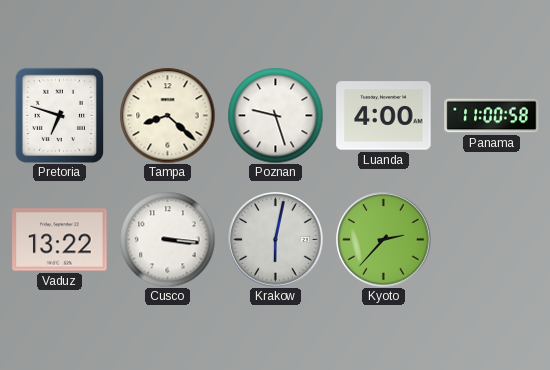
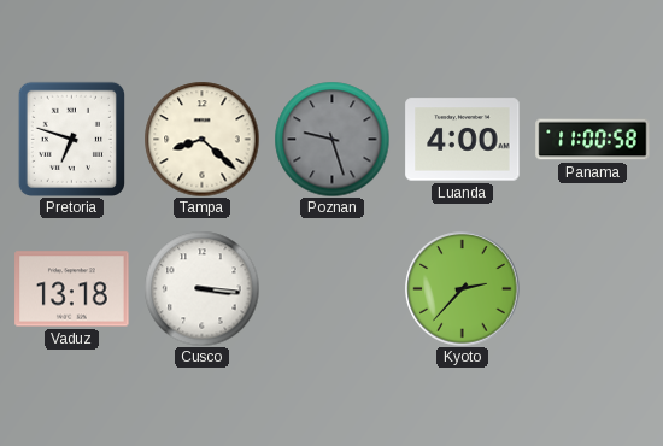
Poznan dial: white -> grey (331, 139)
Vaduz: 13:22 -> 13:18 (72, 289)
Krakow: 6:02 -> none (276, 240)
